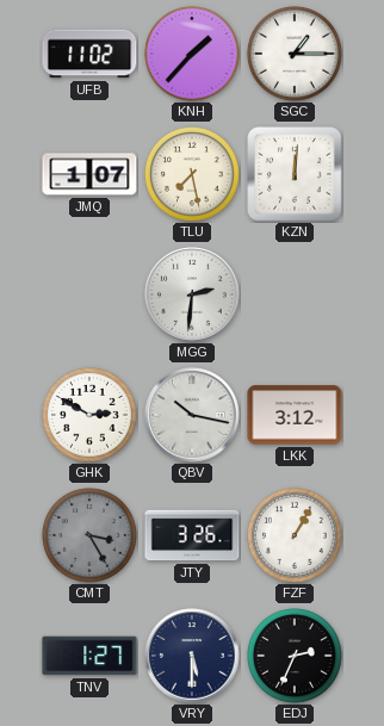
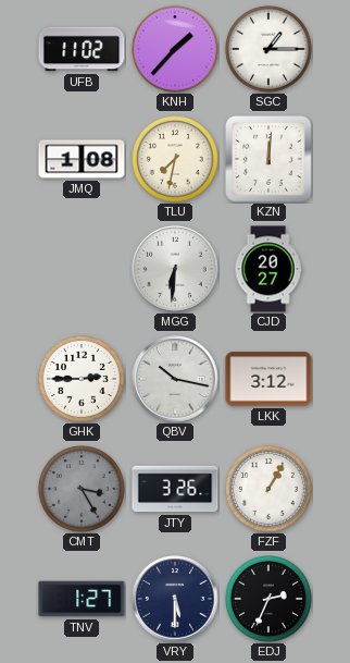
JMQ: 1:07 -> 1:08 (82, 159)
TLU: 7:28 -> 7:32 (176, 160)
MGG: 2:31 -> 6:31 (175, 269)
CJD: none -> 20:27 (268, 269)
GHK: 2:50 -> 2:45 (83, 380)
